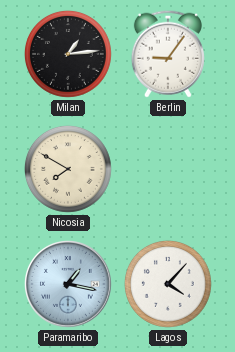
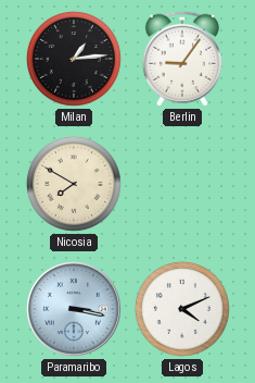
Paramaribo: 1:17 -> 3:17 (75, 310)
Lagos: 4:07 -> 4:11 (182, 309)
